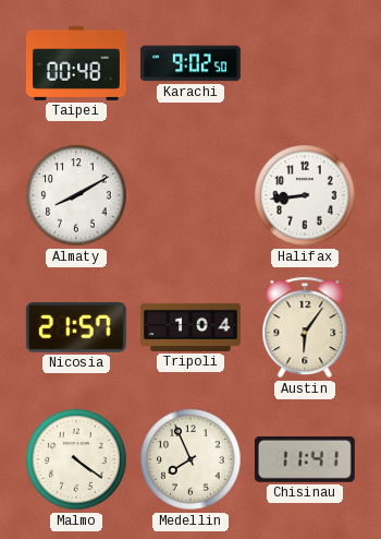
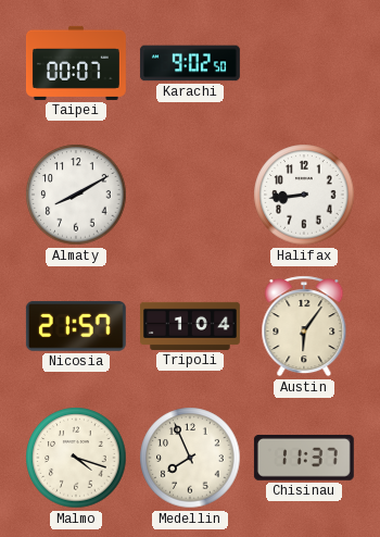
Taipei: 00:48 -> 00:07 (77, 63)
Malmo: 4:21 -> 4:18 (76, 458)
Chisinau: 11:41 -> 11:37 (304, 458)
